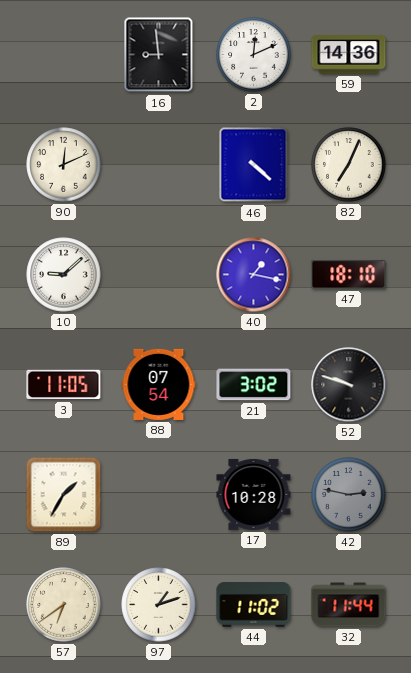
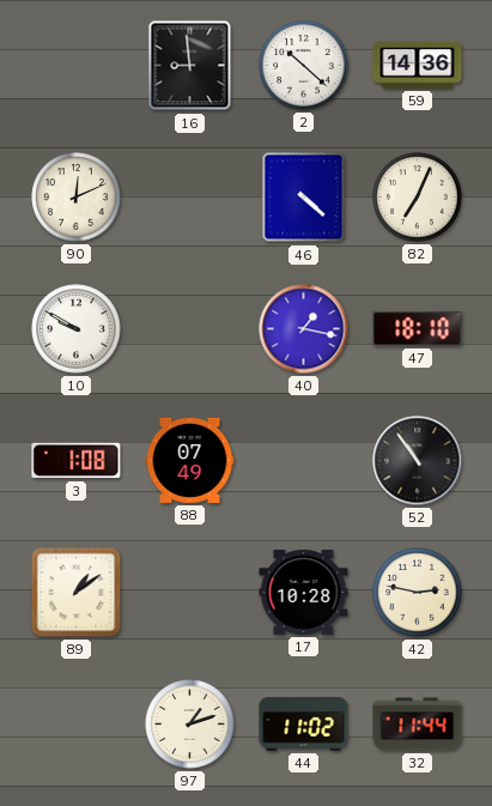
2: 12:11 -> 10:22 (304, 66)
10: 9:08 -> 9:50 (77, 329)
3: 11:05 -> 1:08 (77, 461)
88: 07:54 -> 07:49 (190, 460)
21: 3:02 -> none (254, 385)
52: 9:48 -> 10:54 (418, 461)
89: 1:35 -> 1:09 (77, 593)
42 dial: grey -> cream (418, 593)
57: 6:39 -> none (64, 605)
